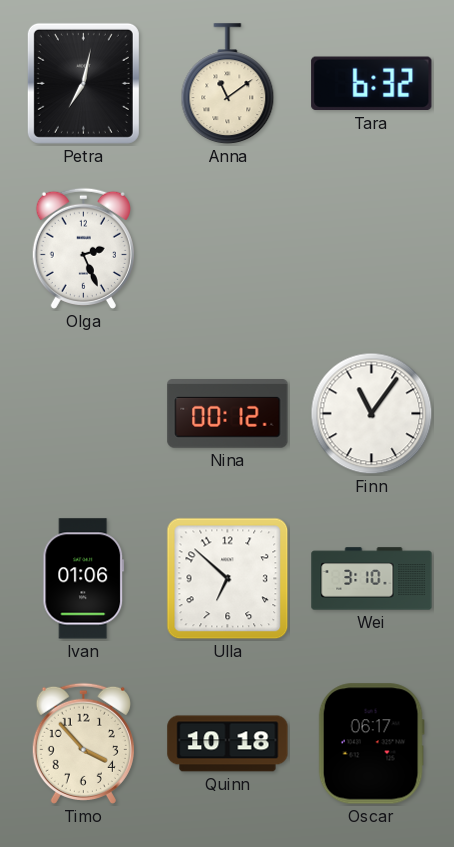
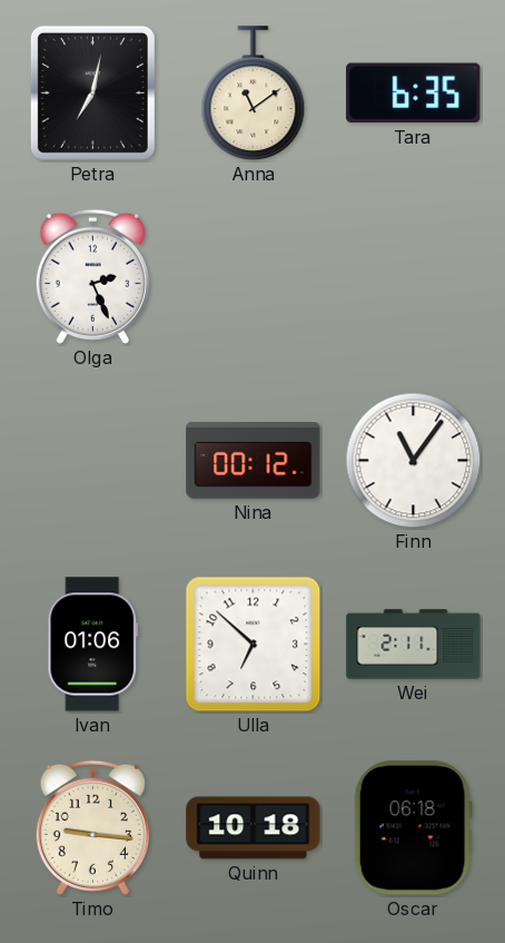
Tara: 6:32 -> 6:35 (414, 94)
Wei: 3:10 -> 2:11 (414, 645)
Timo: 3:53 -> 9:16 (92, 827)
Oscar: 06:17 -> 06:18 (413, 828)
